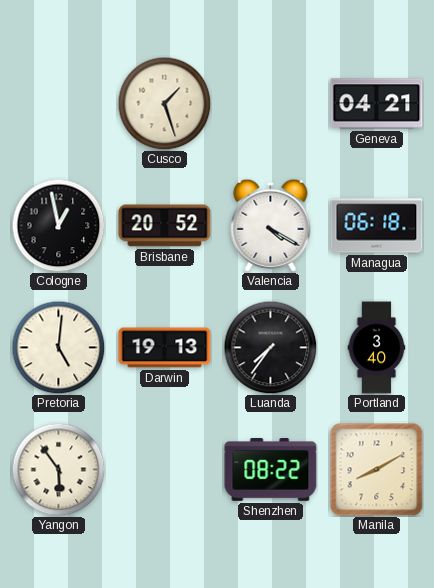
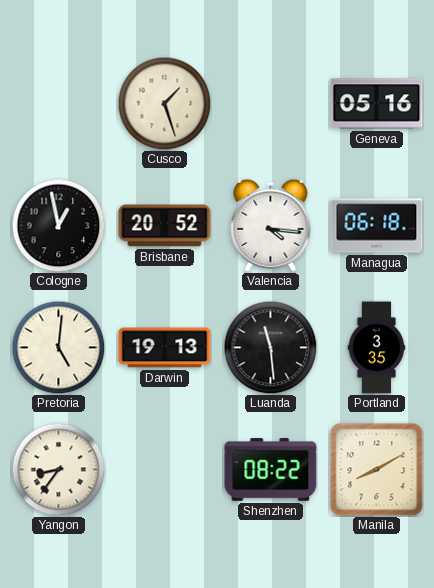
Geneva: 04:21 -> 05:16 (377, 104)
Valencia: 4:20 -> 4:16 (271, 225)
Luanda: 7:36 -> 11:29 (270, 347)
Portland: 3:40 -> 3:35 (377, 348)
Yangon: 5:54 -> 8:36 (58, 469)
